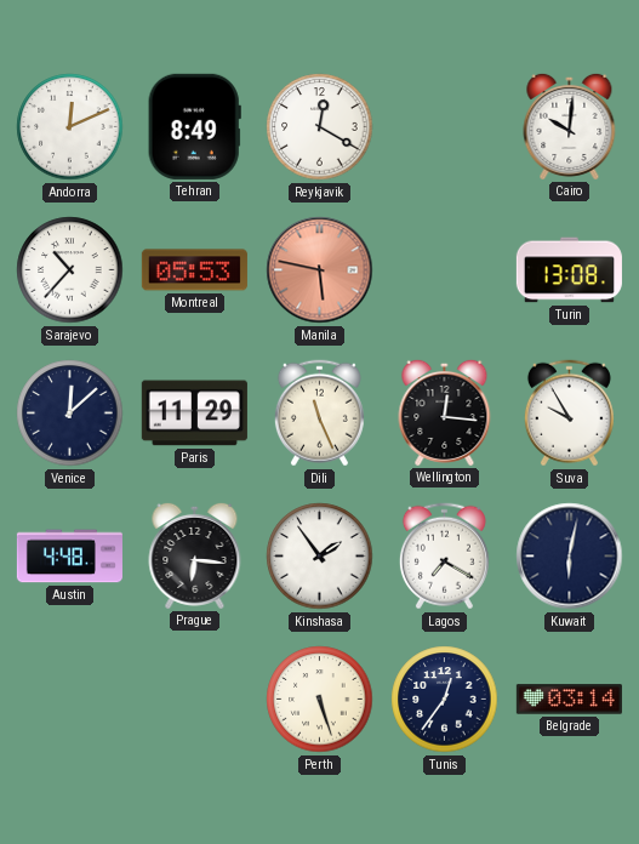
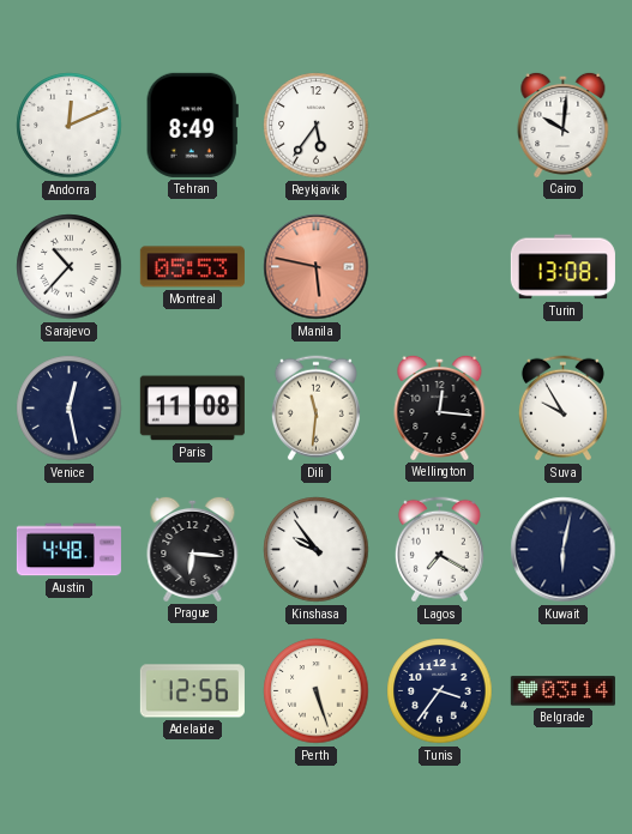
Reykjavik: 12:20 -> 5:36 (317, 126)
Venice: 12:08 -> 12:28 (70, 409)
Paris: 11:29 -> 11:08 (192, 409)
Dili: 11:26 -> 11:31 (315, 409)
Kinshasa: 1:54 -> 9:54 (317, 550)
Adelaide: none -> 12:56 (192, 691)
Tunis: 12:36 -> 3:36 (440, 691)
